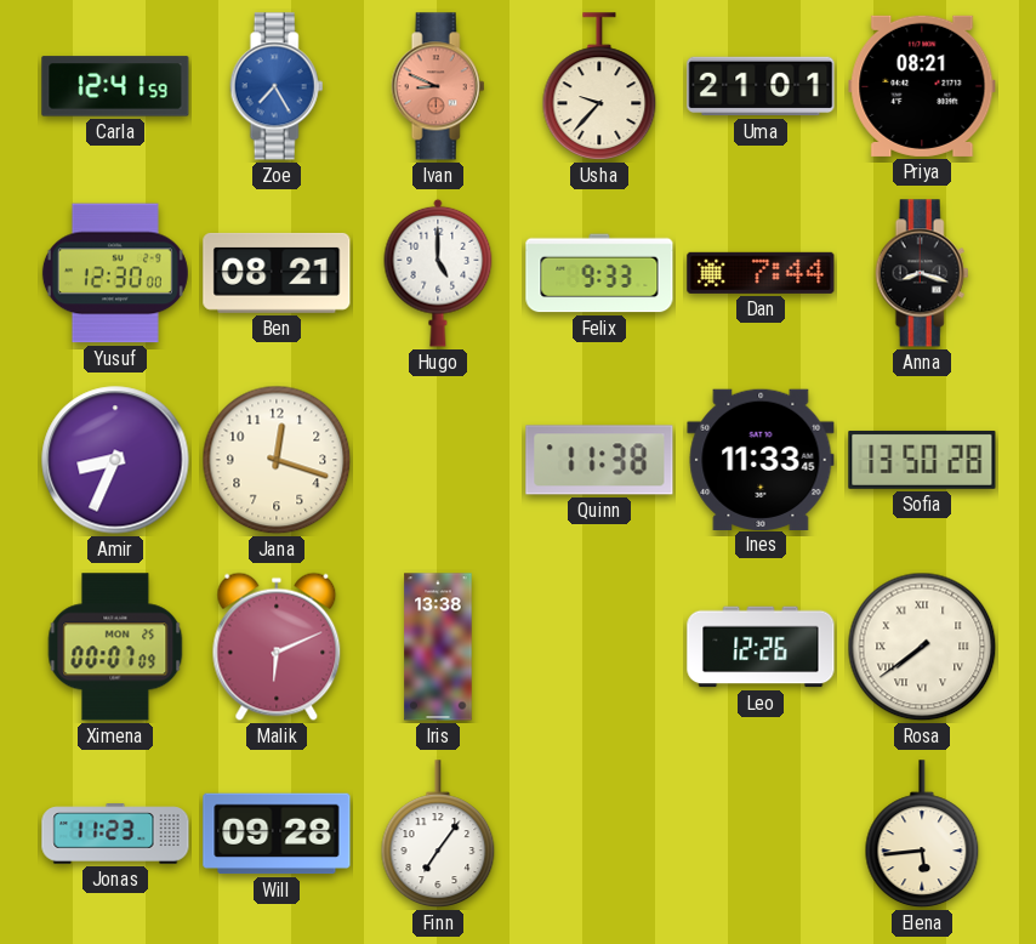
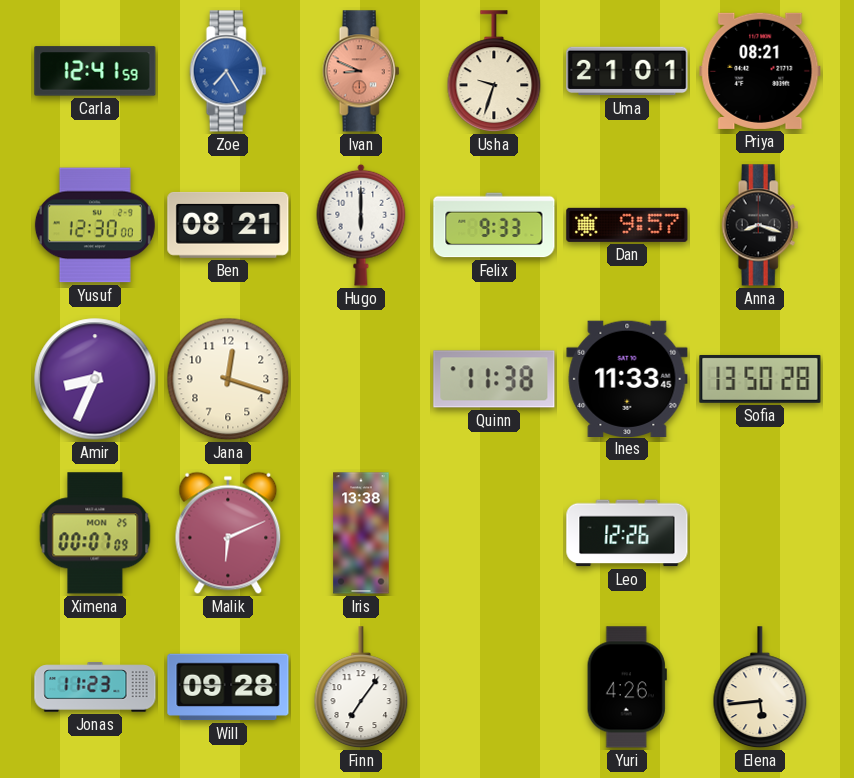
Usha: 9:37 -> 9:33 (494, 72)
Hugo: 5:00 -> 6:00 (361, 225)
Dan: 7:44 -> 9:57 (627, 225)
Rosa: 7:39 -> none (922, 647)
Yuri: none -> 4:26 (627, 687)
